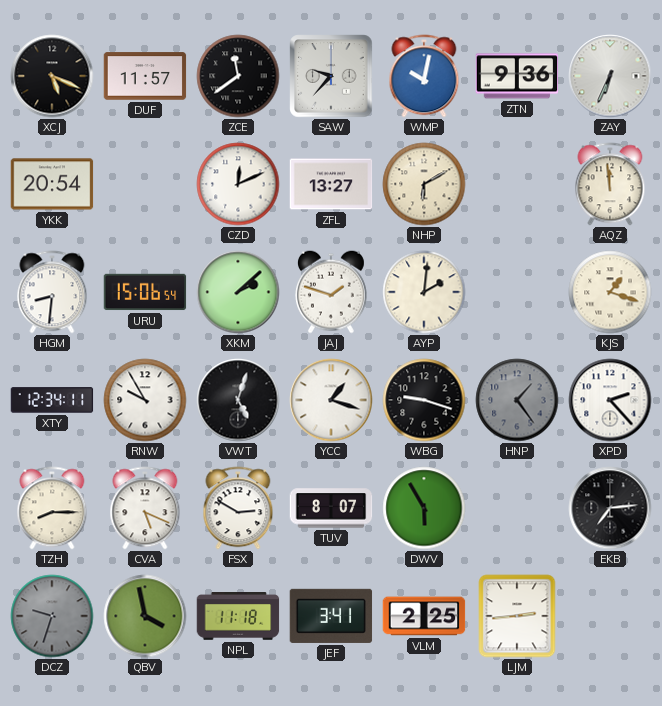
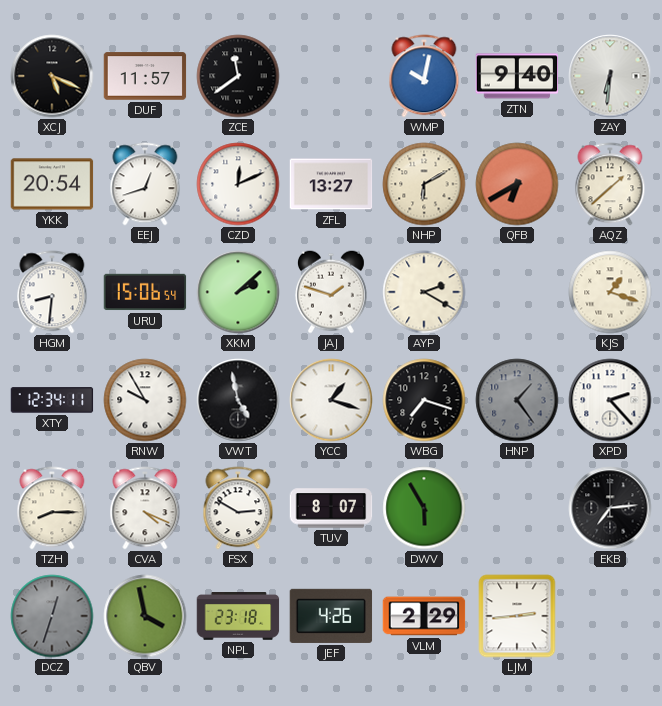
SAW: 9:37 -> none (331, 76)
ZTN: 9:36 -> 9:40 (517, 76)
ZAY: 6:34 -> 6:31 (610, 76)
EEJ: none -> 12:42 (145, 184)
QFB: none -> 6:40 (517, 184)
AQZ: 11:59 -> 1:38 (610, 184)
AYP: 2:01 -> 2:20 (424, 292)
VWT: 5:03 -> 4:58 (238, 400)
WBG: 9:18 -> 7:18 (424, 400)
CVA: 5:19 -> 4:19 (145, 508)
DCZ: 9:33 -> 12:33 (52, 616)
NPL: 11:18 -> 23:18 (238, 617)
JEF: 3:41 -> 4:26 (331, 616)
VLM: 2:25 -> 2:29 (424, 616)
